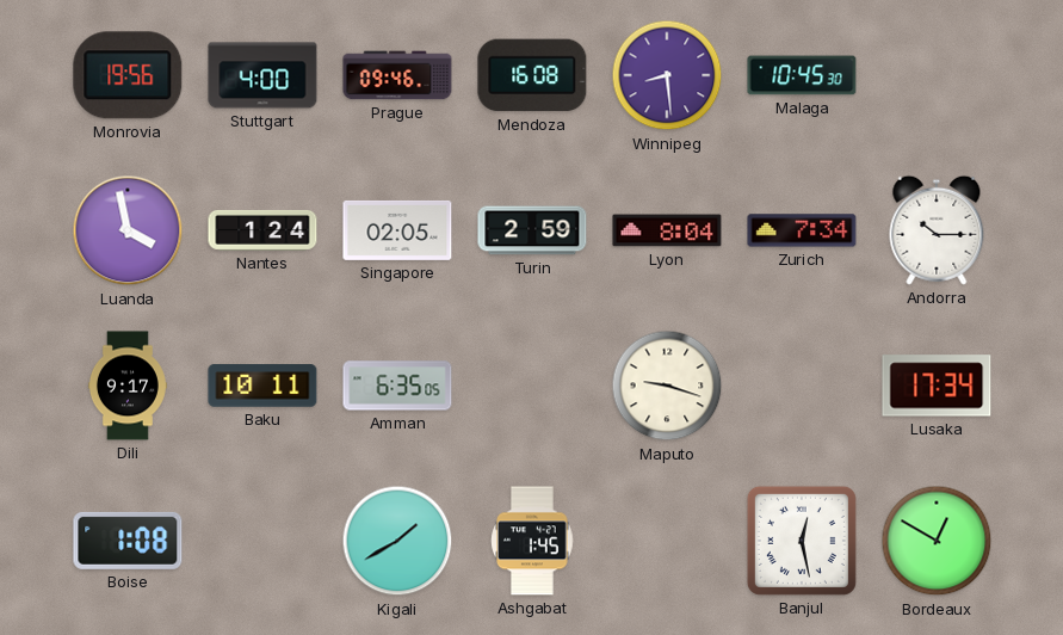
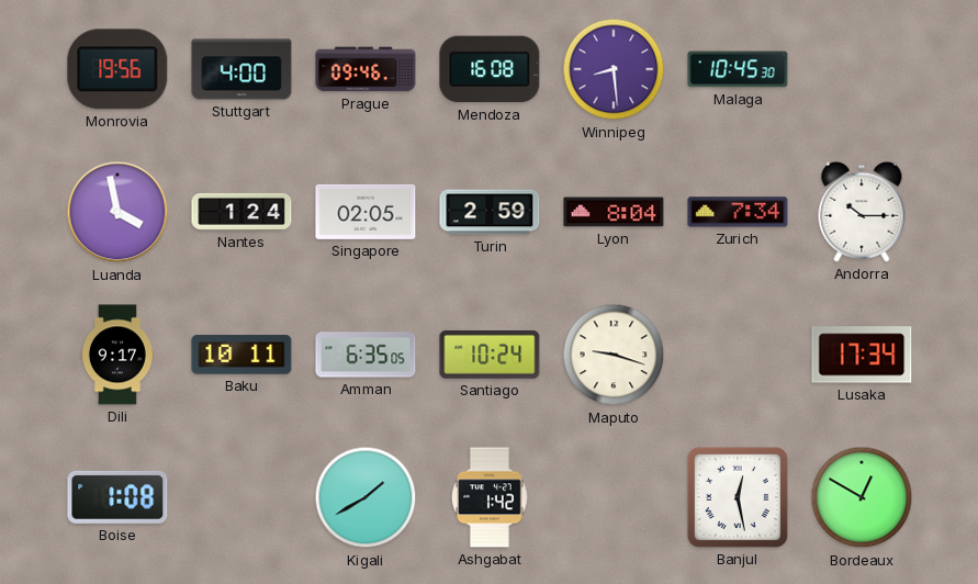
Santiago: none -> 10:24 (490, 356)
Ashgabat: 1:45 -> 1:42 (490, 497)
